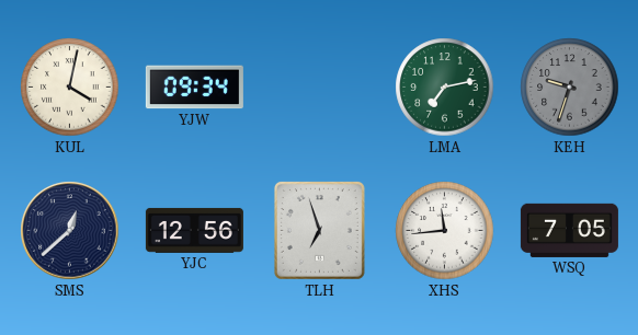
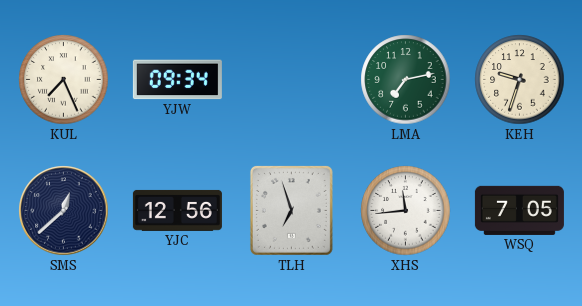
KUL: 4:02 -> 7:26 (64, 80)
KEH dial: grey -> cream (520, 80)
